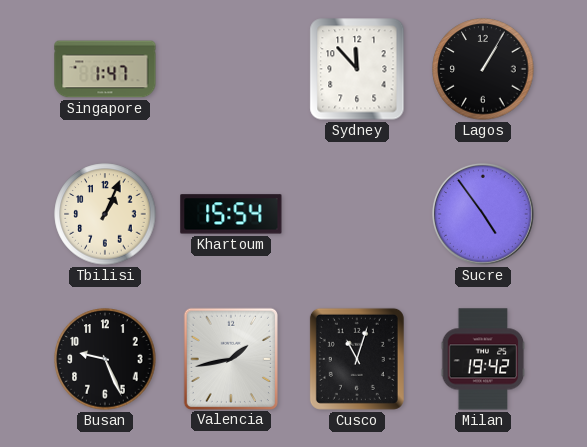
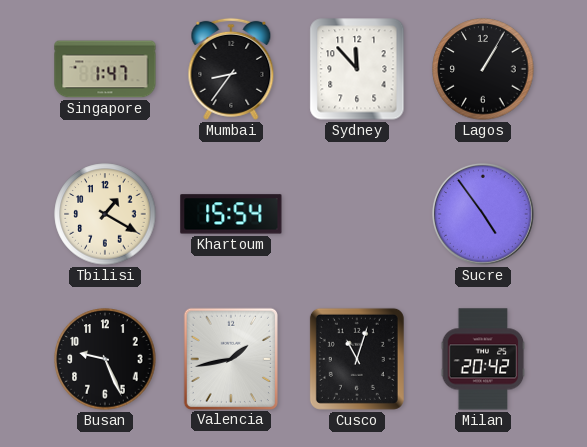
Mumbai: none -> 8:36 (231, 69)
Tbilisi: 1:04 -> 1:20 (105, 214)
Milan: 19:42 -> 20:42 (483, 359)
